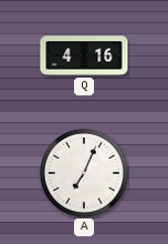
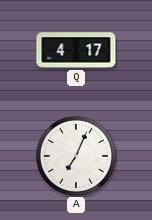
Q: 4:16 -> 4:17 (76, 50)
